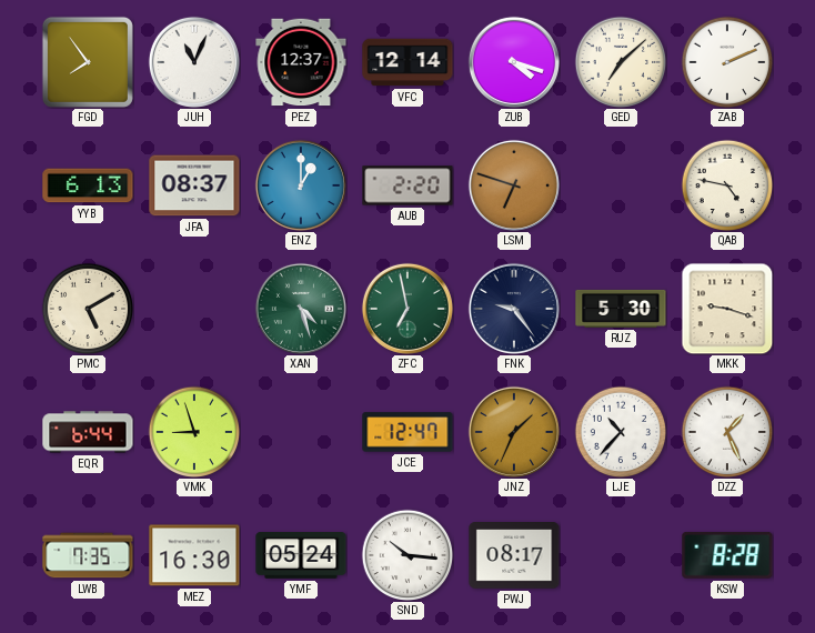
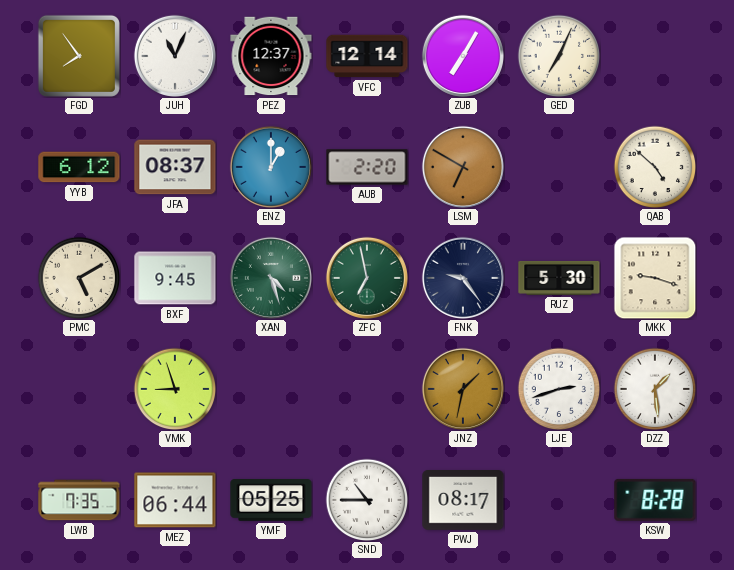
ZUB: 4:18 -> 7:05 (463, 56)
GED: 7:08 -> 7:04 (559, 56)
ZAB: 2:11 -> none (727, 62)
YYB: 6:13 -> 6:12 (79, 167)
LSM: 6:48 -> 6:50 (463, 167)
QAB: 4:47 -> 4:52 (655, 167)
BXF: none -> 9:45 (175, 278)
EQR: 6:44 -> none (88, 432)
JCE: 12:47 -> none (407, 432)
JNZ: 1:34 -> 1:32 (463, 389)
LJE: 10:37 -> 2:42 (559, 389)
DZZ: 1:26 -> 1:29 (655, 389)
MEZ: 16:30 -> 06:44 (175, 500)
YMF: 05:24 -> 05:25 (271, 500)
SND: 10:16 -> 10:45 (367, 500)
